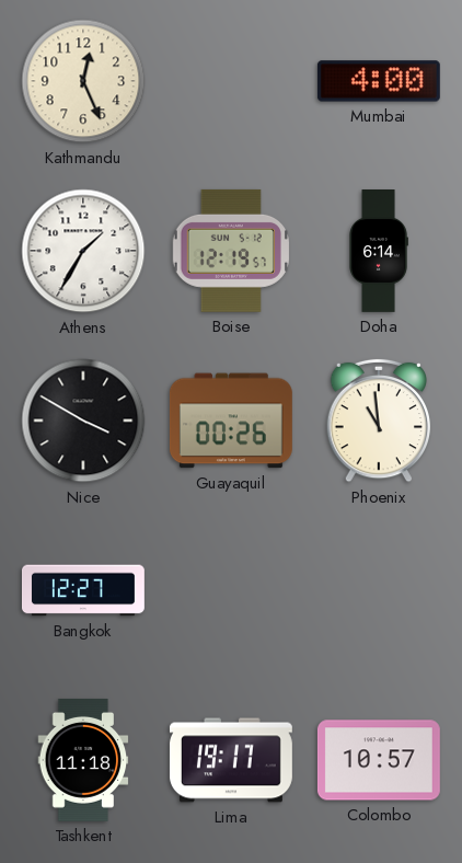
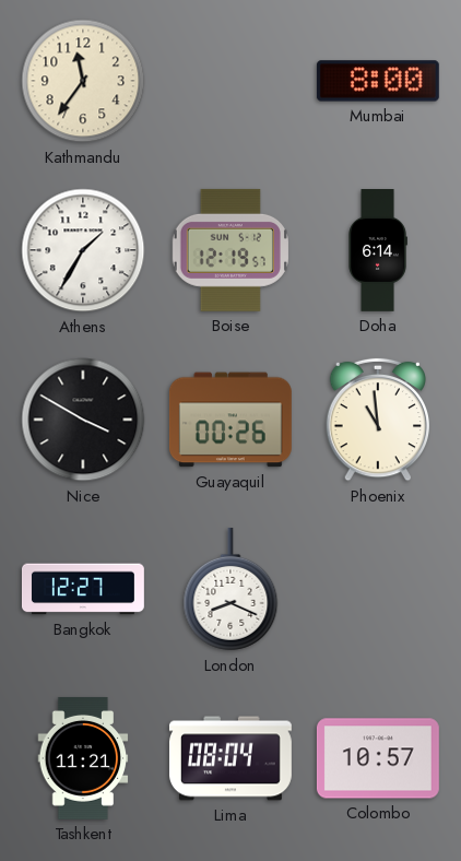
Kathmandu: 12:26 -> 11:36 (83, 81)
Mumbai: 4:00 -> 8:00 (378, 81)
London: none -> 8:19 (230, 589)
Tashkent: 11:18 -> 11:21 (83, 758)
Lima: 19:17 -> 08:04 (230, 758)
